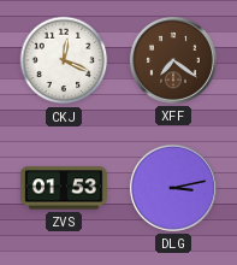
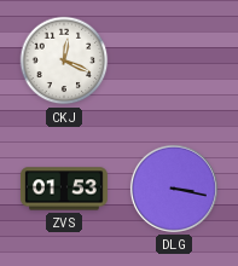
XFF: 7:21 -> none (173, 60)
DLG: 3:13 -> 3:17 (174, 189)
